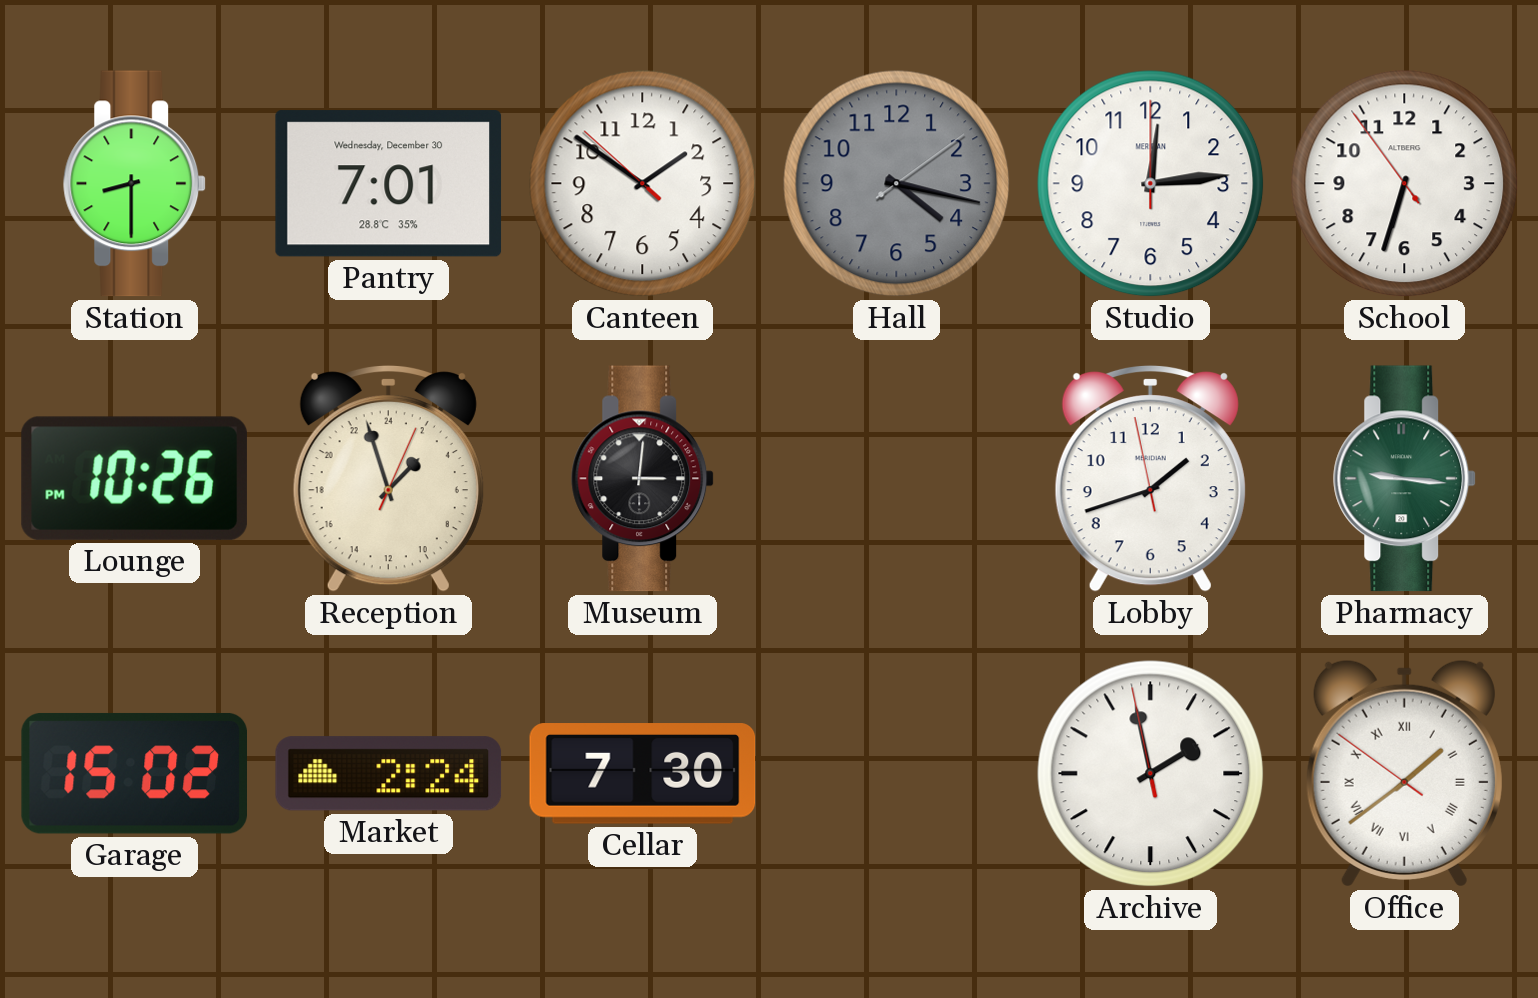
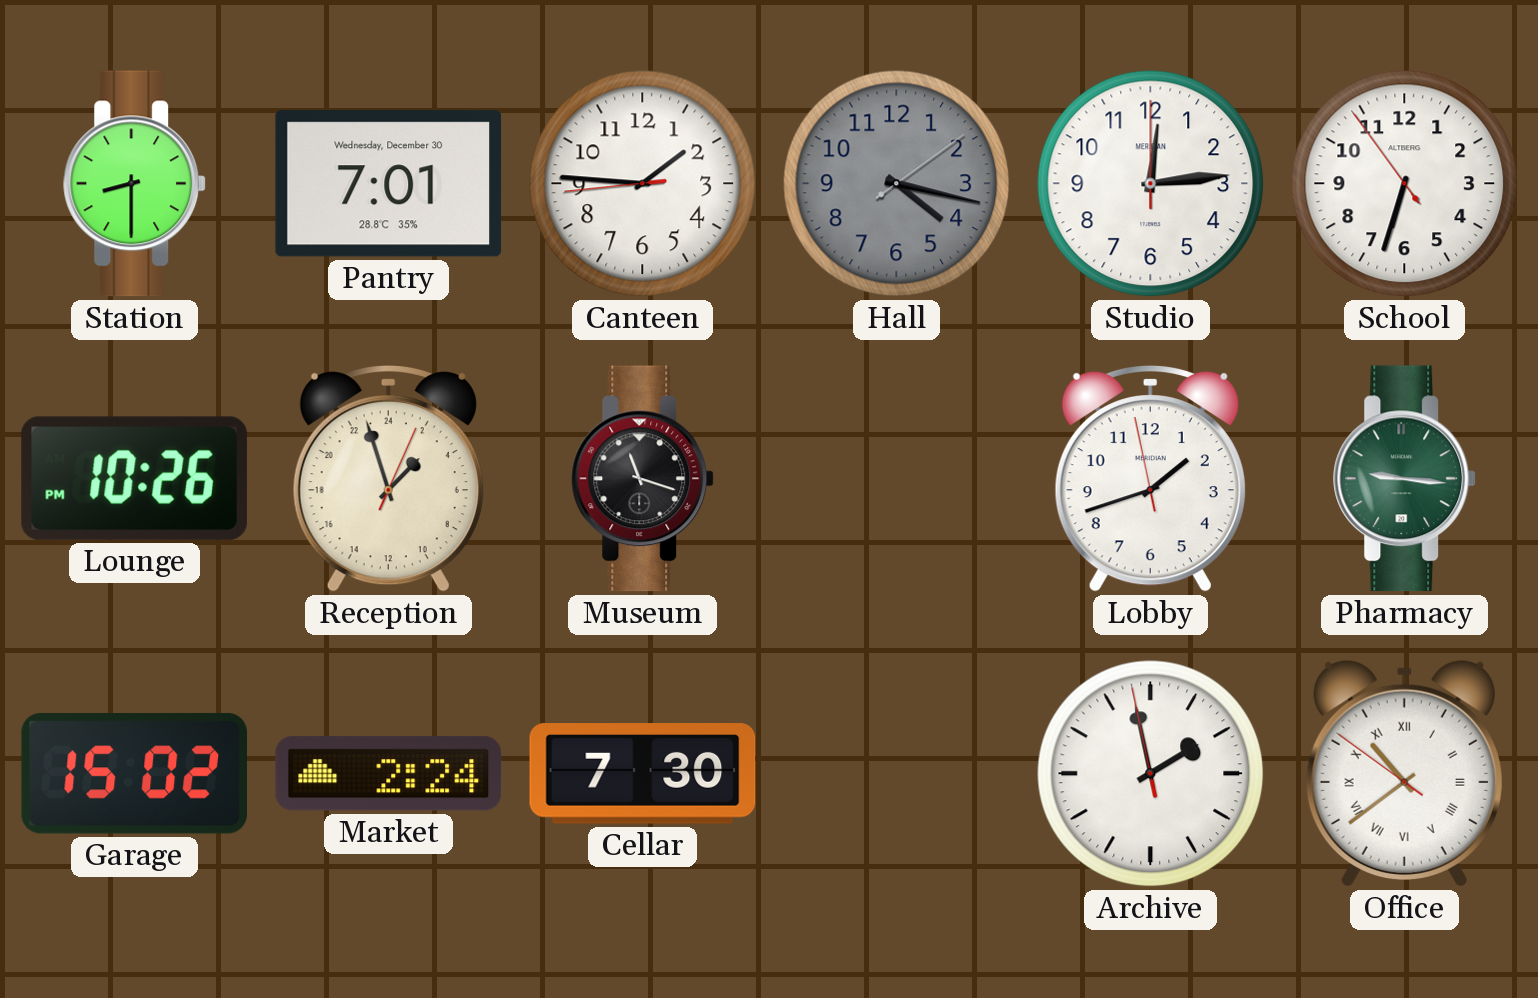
Canteen: 1:50 -> 1:45 (643, 184)
Museum: 3:01 -> 11:18 (643, 479)
Office: 1:38 -> 10:38 (1404, 773)
